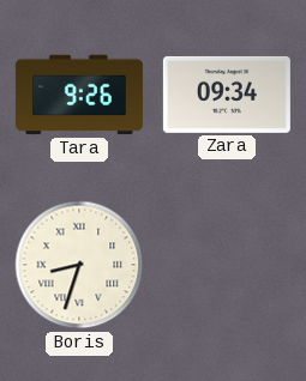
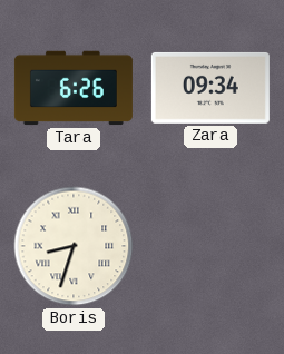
Tara: 9:26 -> 6:26 (74, 88)
